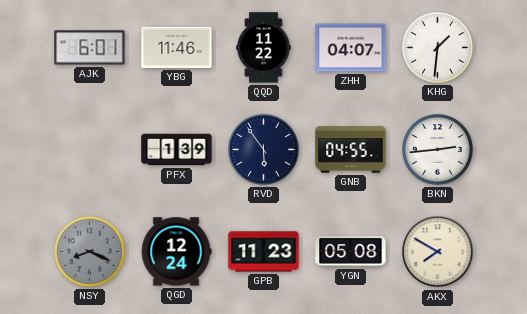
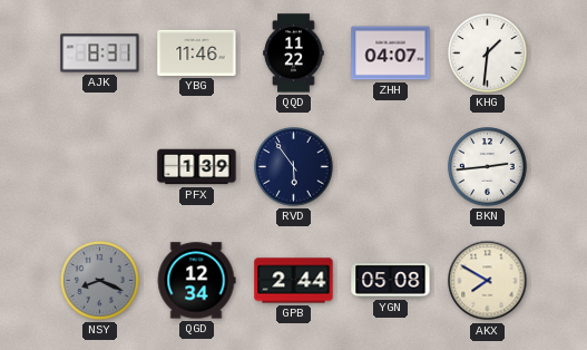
AJK: 6:01 -> 8:31 (100, 54)
GNB: 04:55 -> none (351, 150)
QGD: 12:24 -> 12:34 (196, 281)
GPB: 11:23 -> 2:44 (294, 281)
